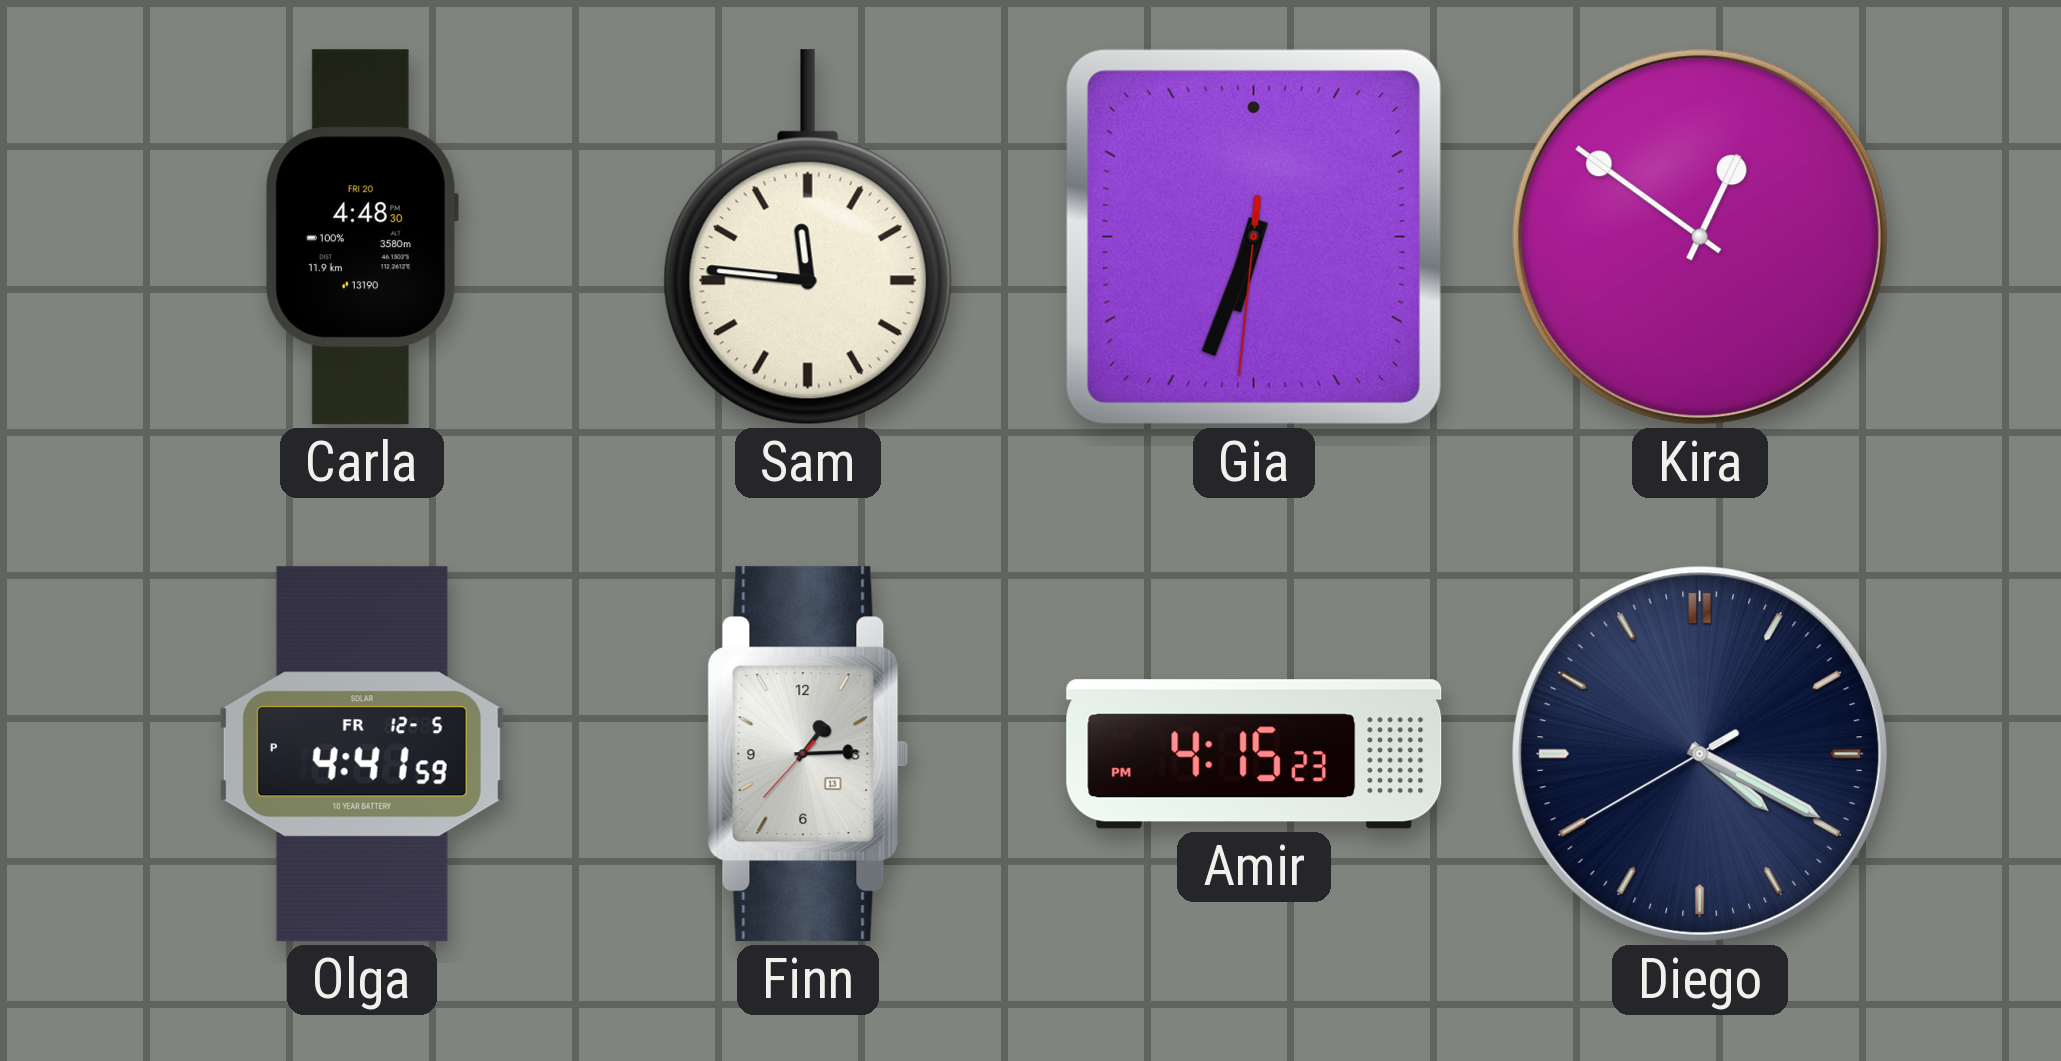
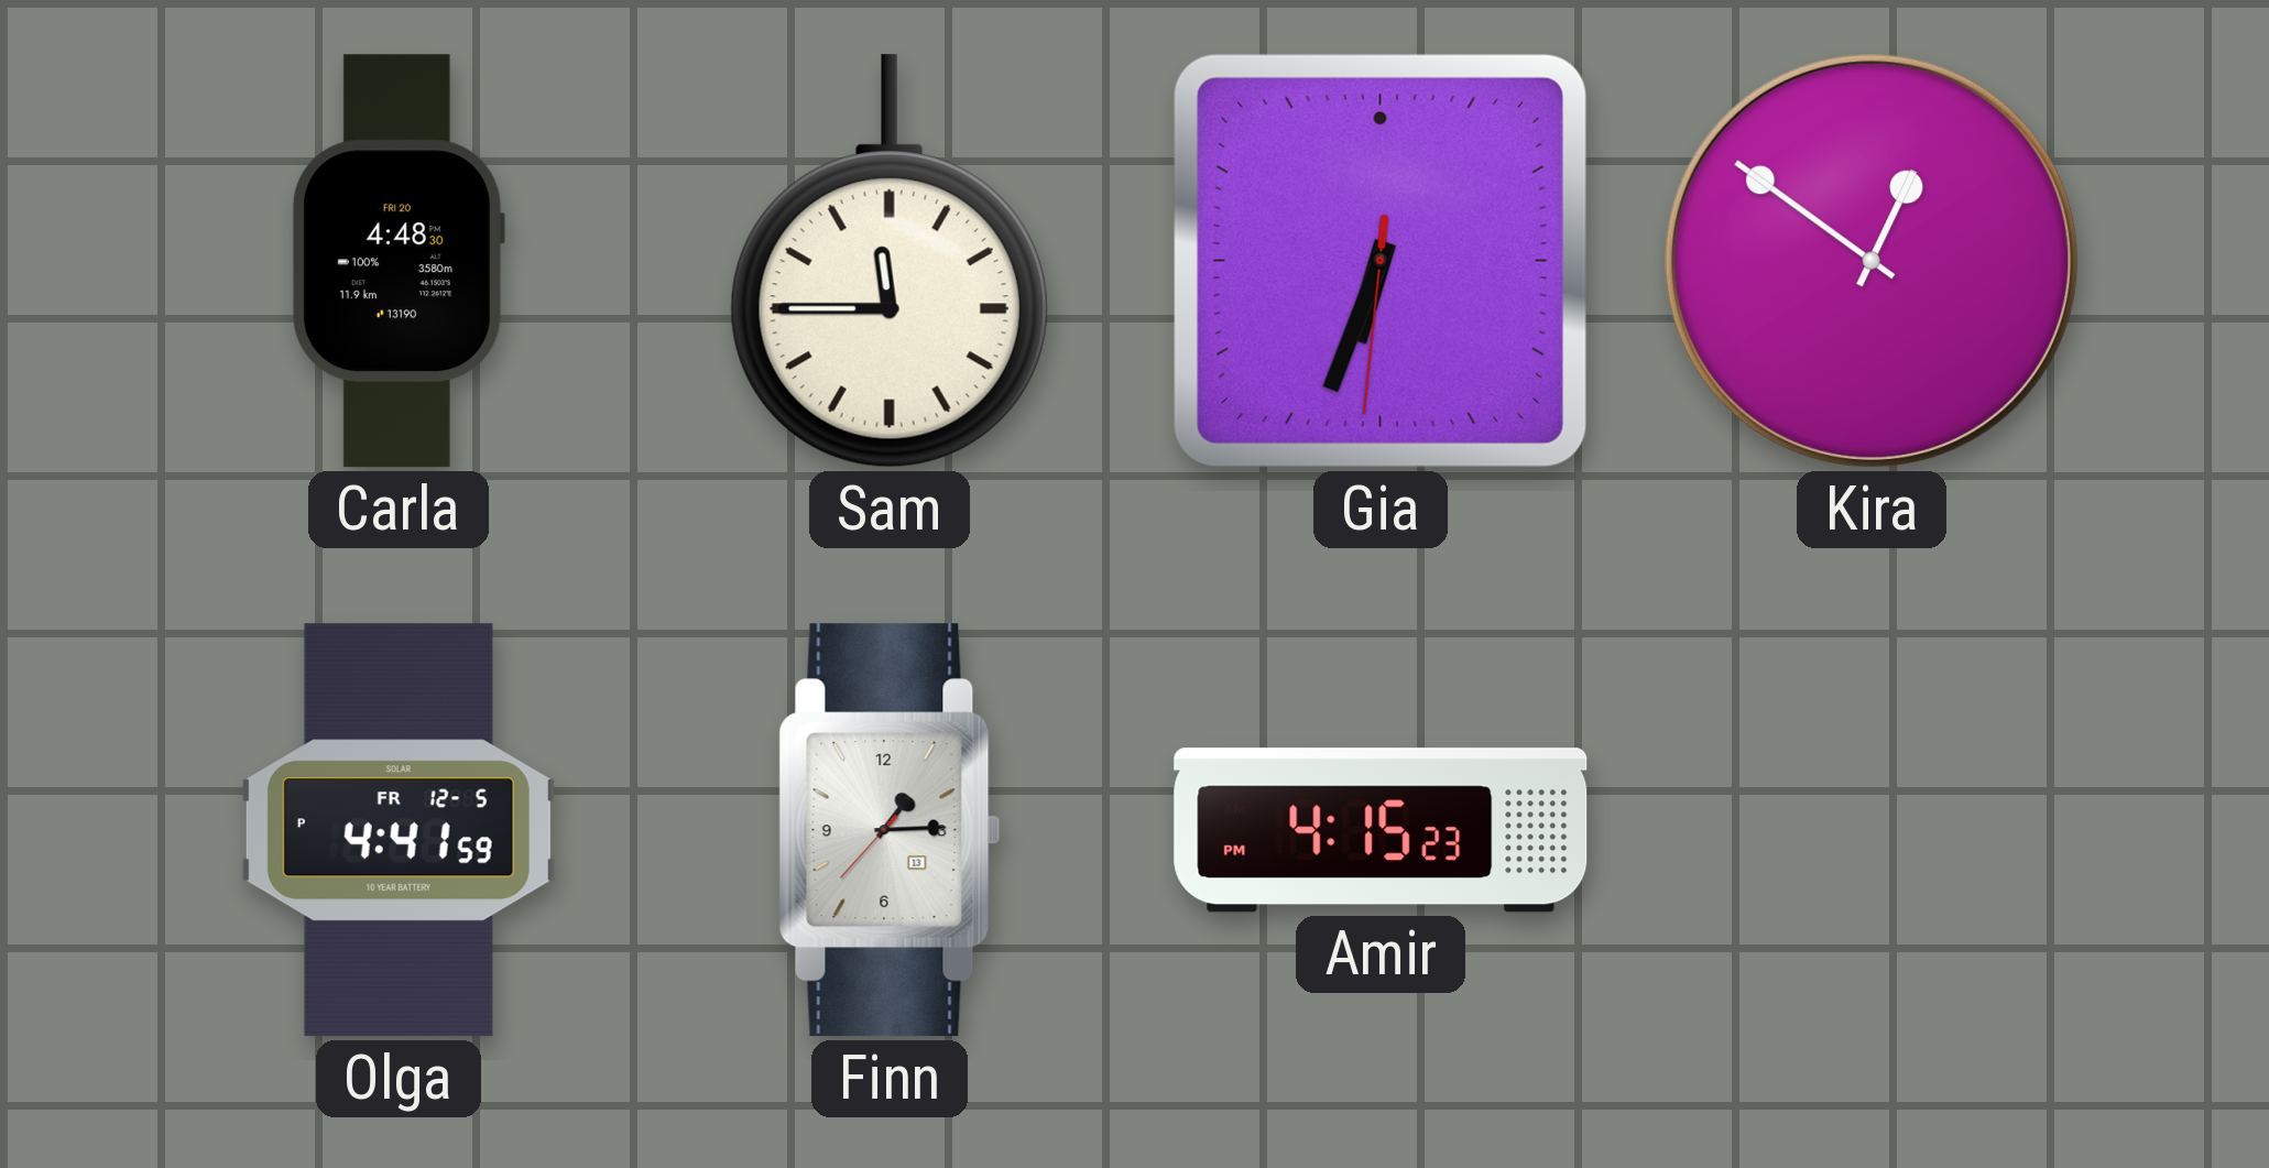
Sam: 11:46 -> 11:45 (890, 261)
Diego: 4:19 -> none (1700, 754)
